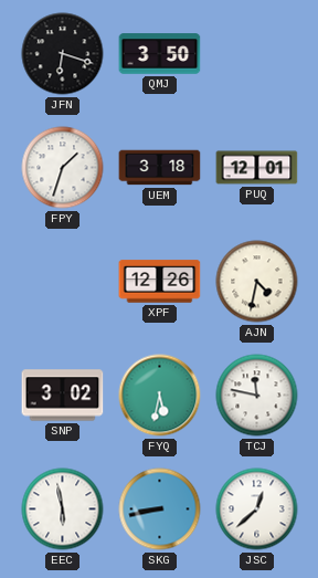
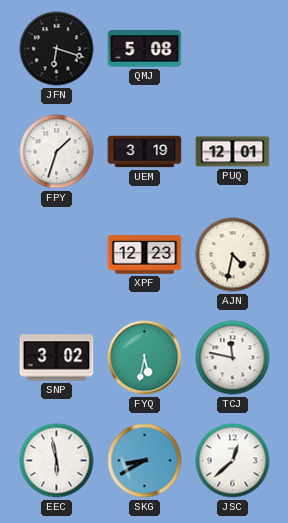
QMJ: 3:50 -> 5:08 (145, 49)
UEM: 3:18 -> 3:19 (145, 152)
XPF: 12:26 -> 12:23 (145, 255)
SKG: 8:43 -> 8:40 (145, 461)
